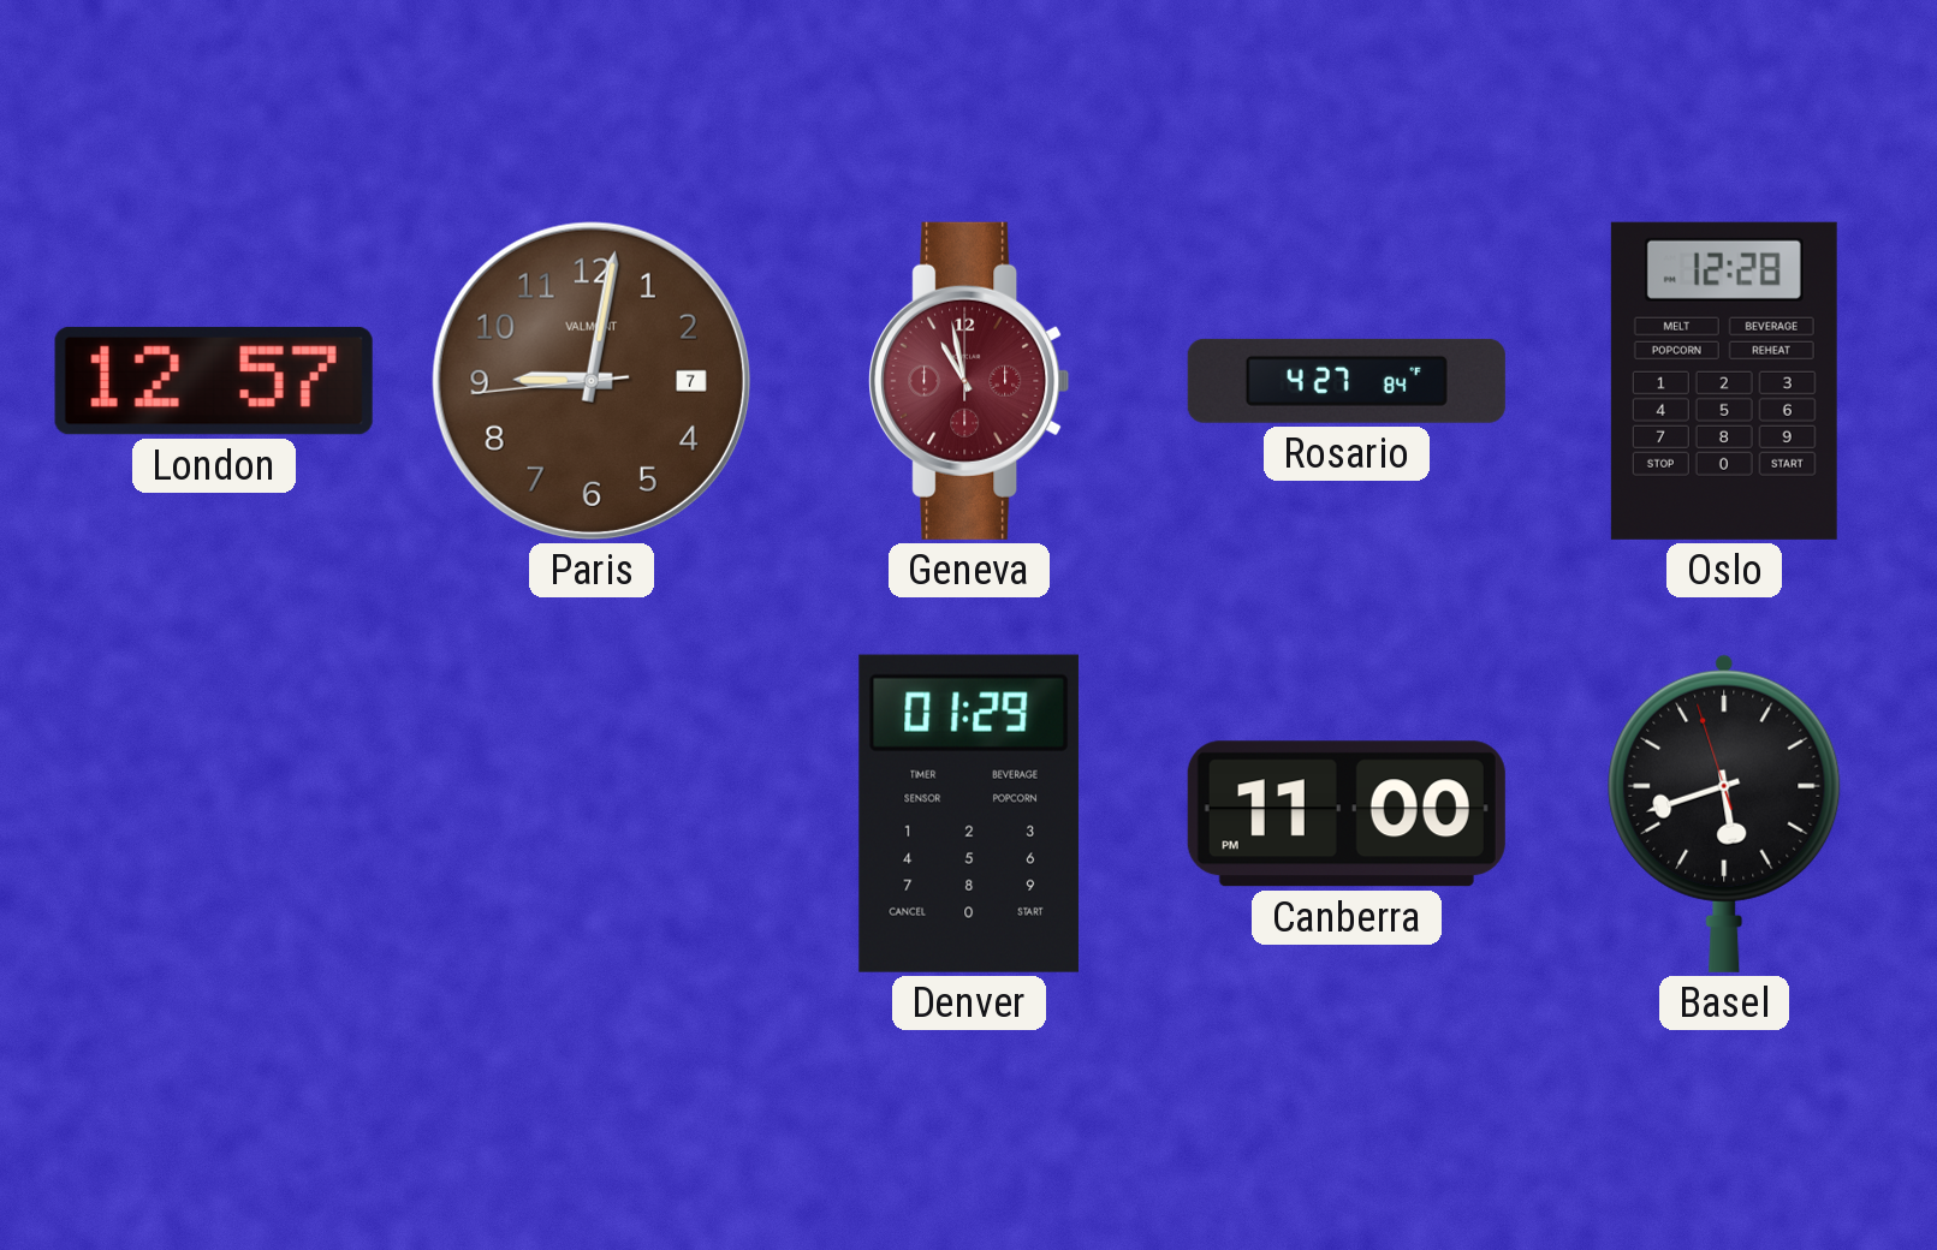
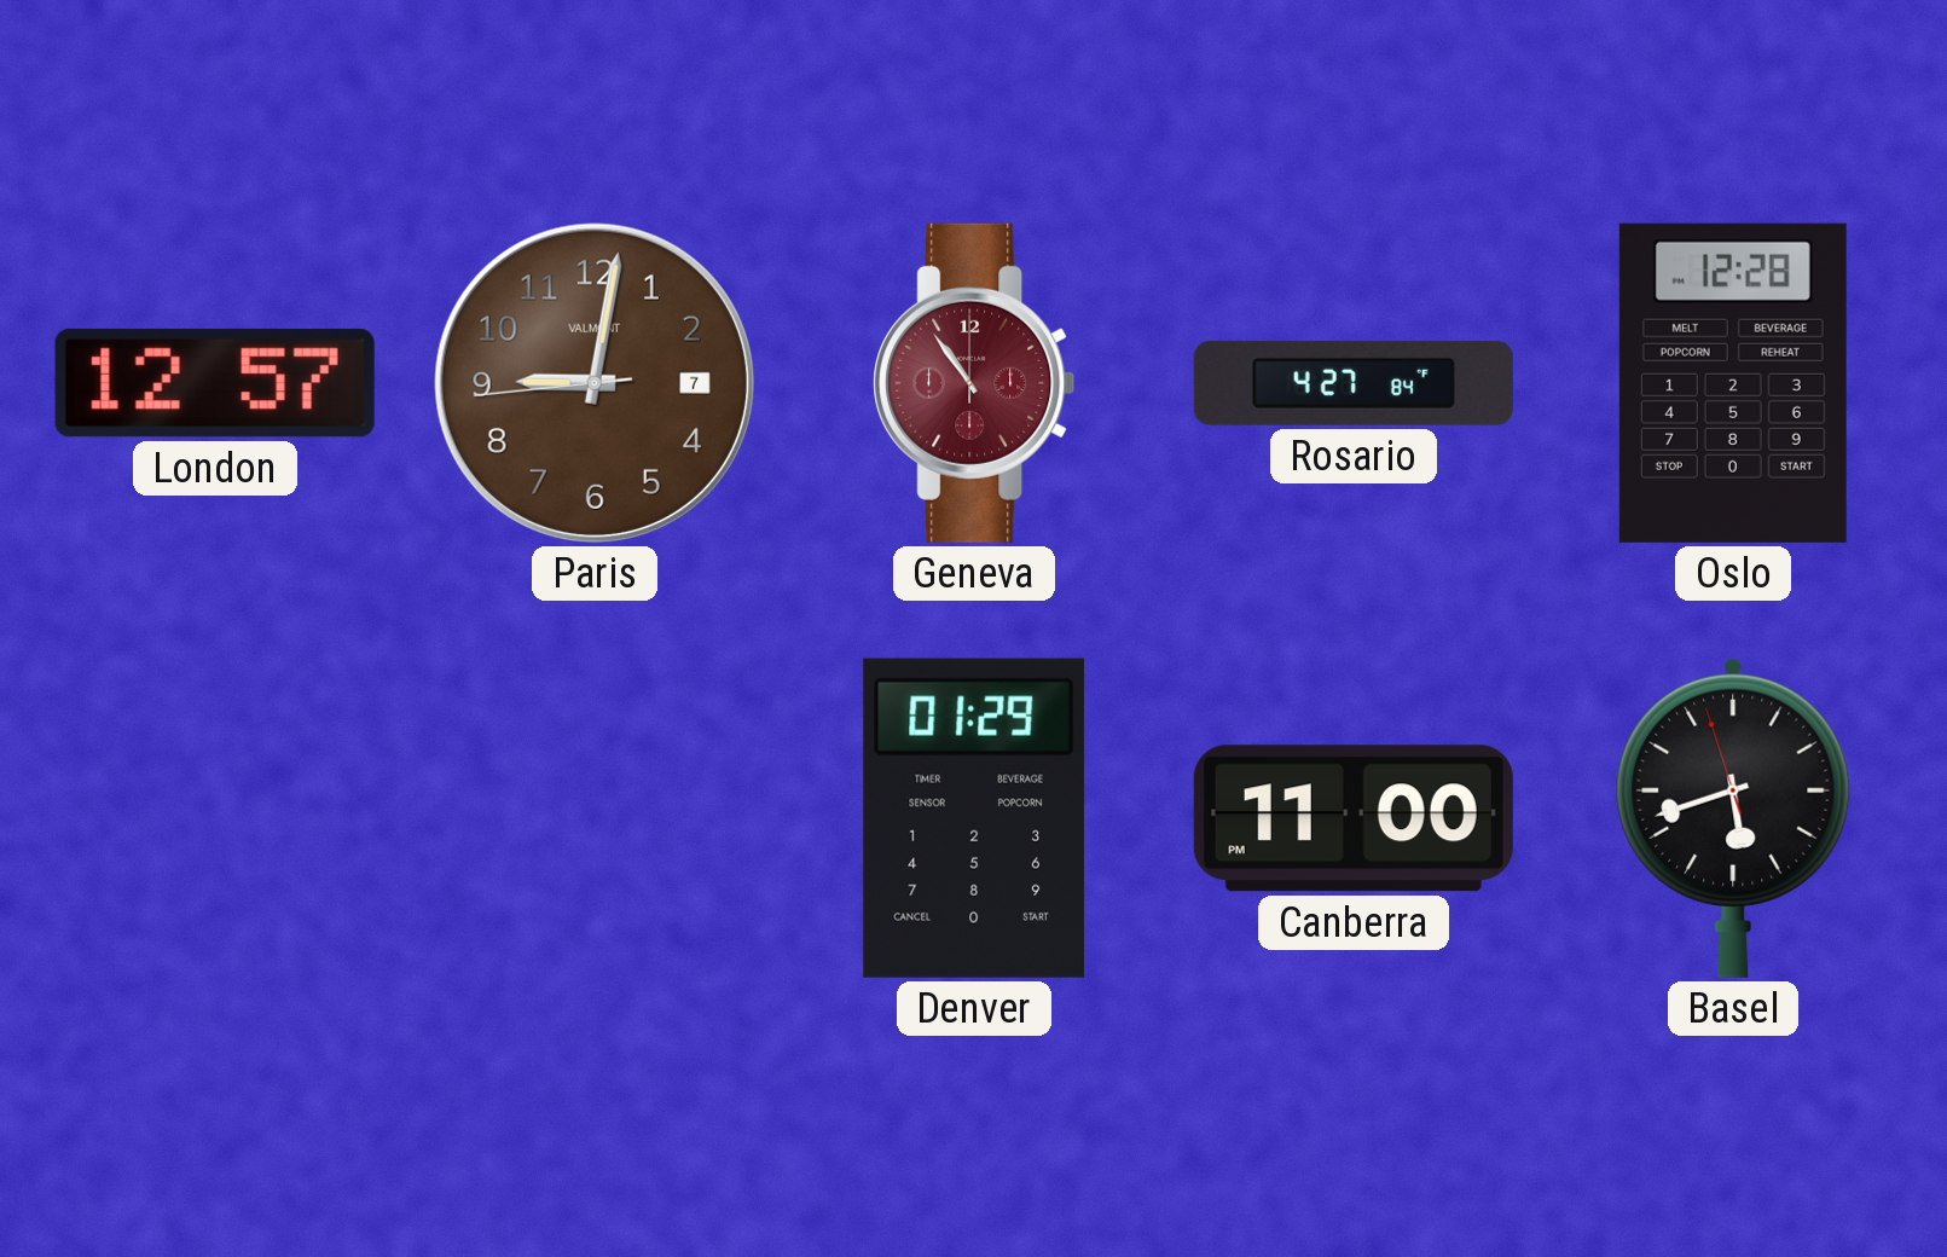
Geneva: 10:58 -> 10:54 (974, 383)
